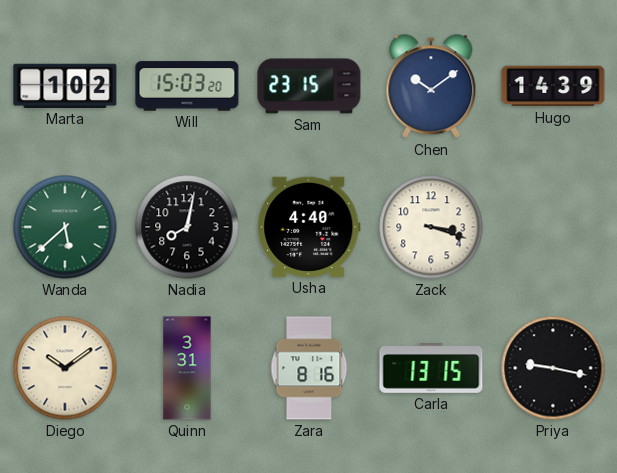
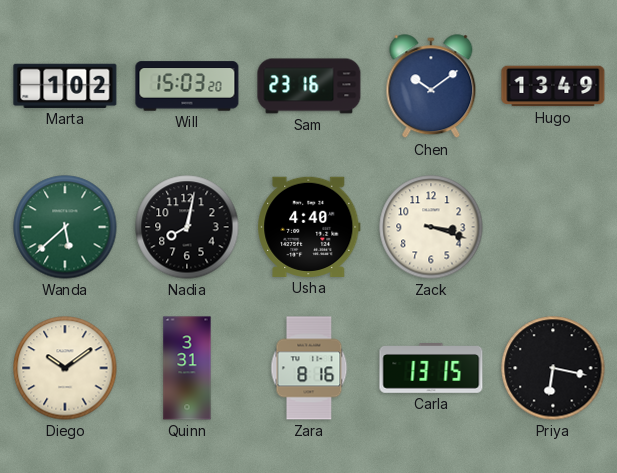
Sam: 23:15 -> 23:16 (309, 86)
Hugo: 14:39 -> 13:49 (553, 86)
Priya: 9:17 -> 6:17 (553, 368)
